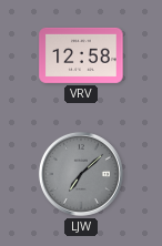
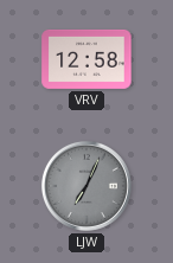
LJW: 7:08 -> 7:04 (86, 186)
